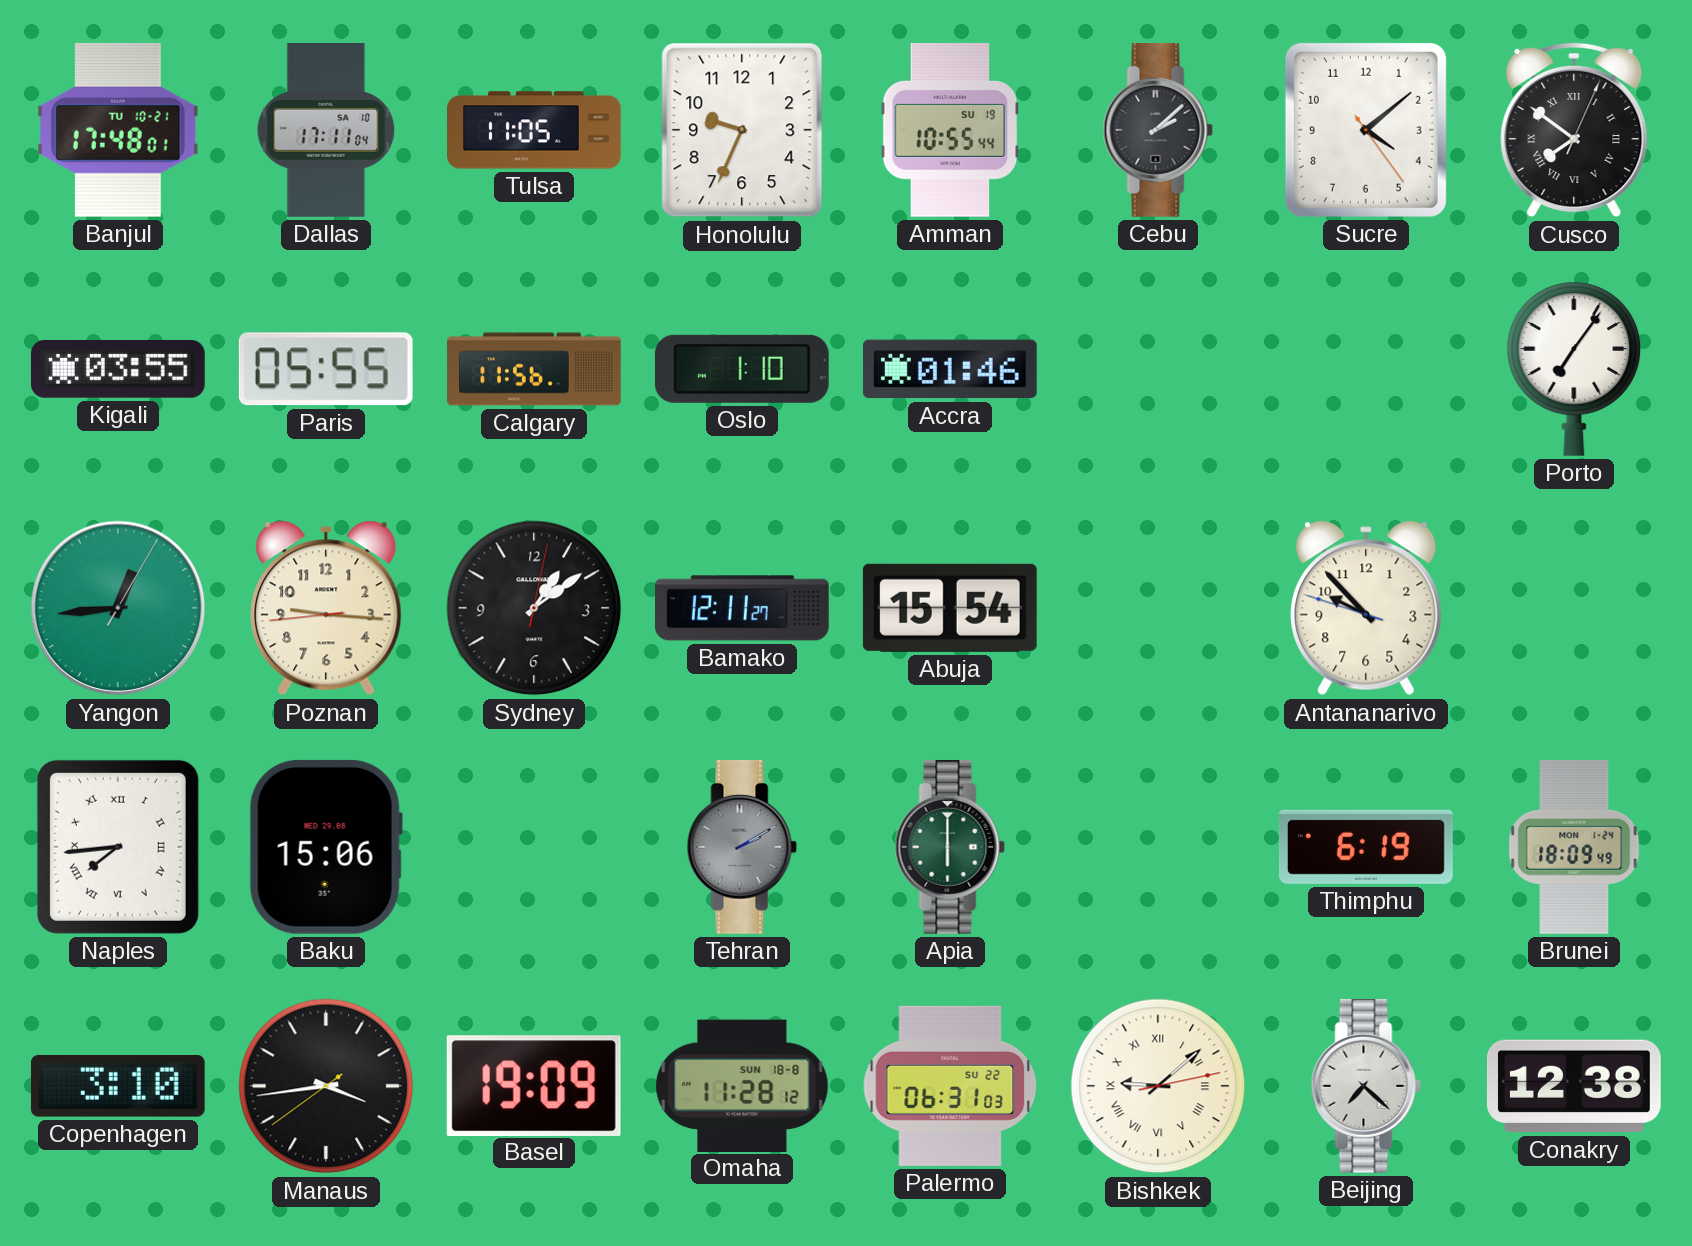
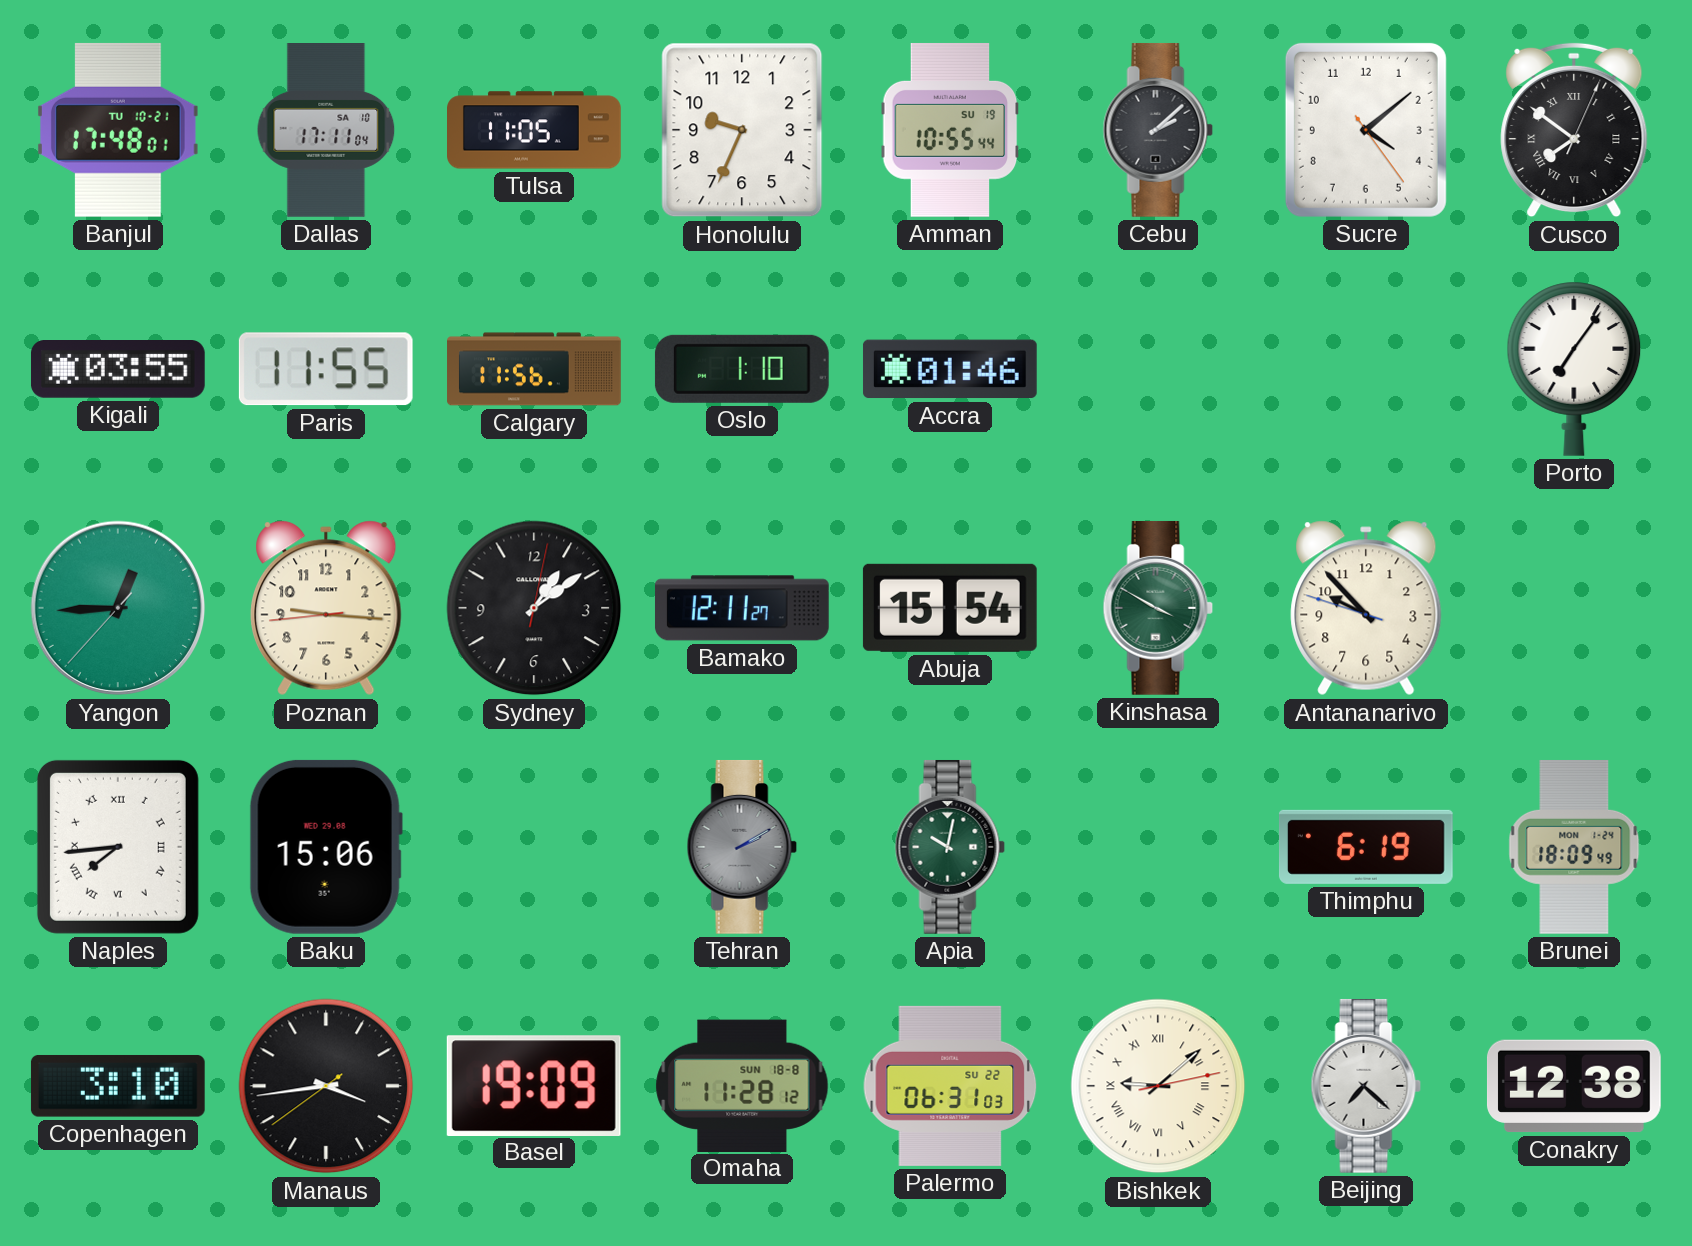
Paris: 05:55 -> 11:55 (326, 369)
Yangon: 12:44:05 -> 12:44:37 (118, 608)
Kinshasa: none -> 3:50 (1158, 608)
Apia: 6:00 -> 10:02 (950, 847)
